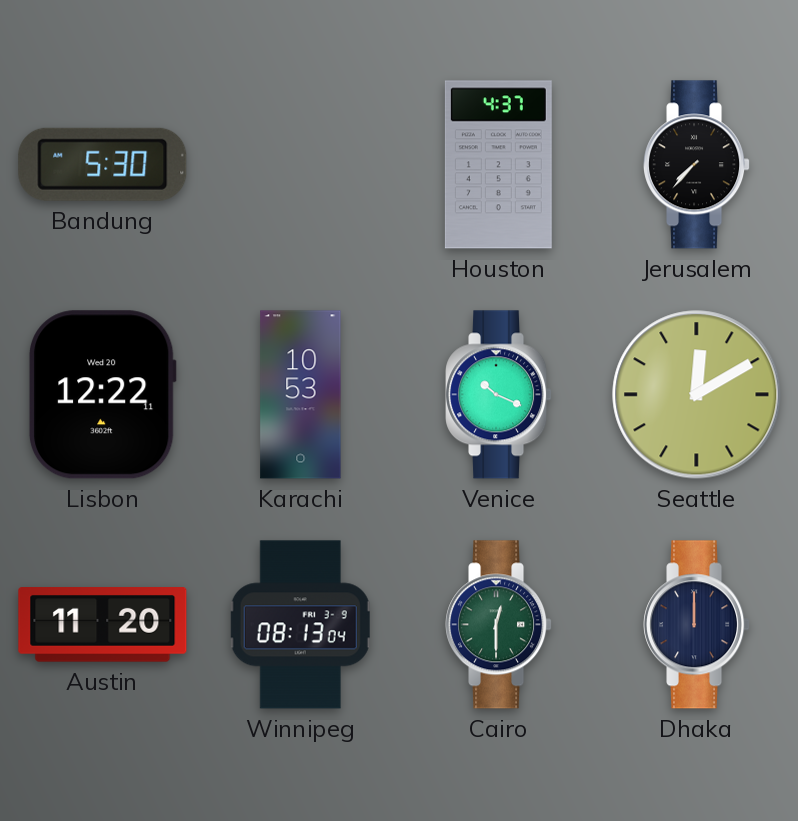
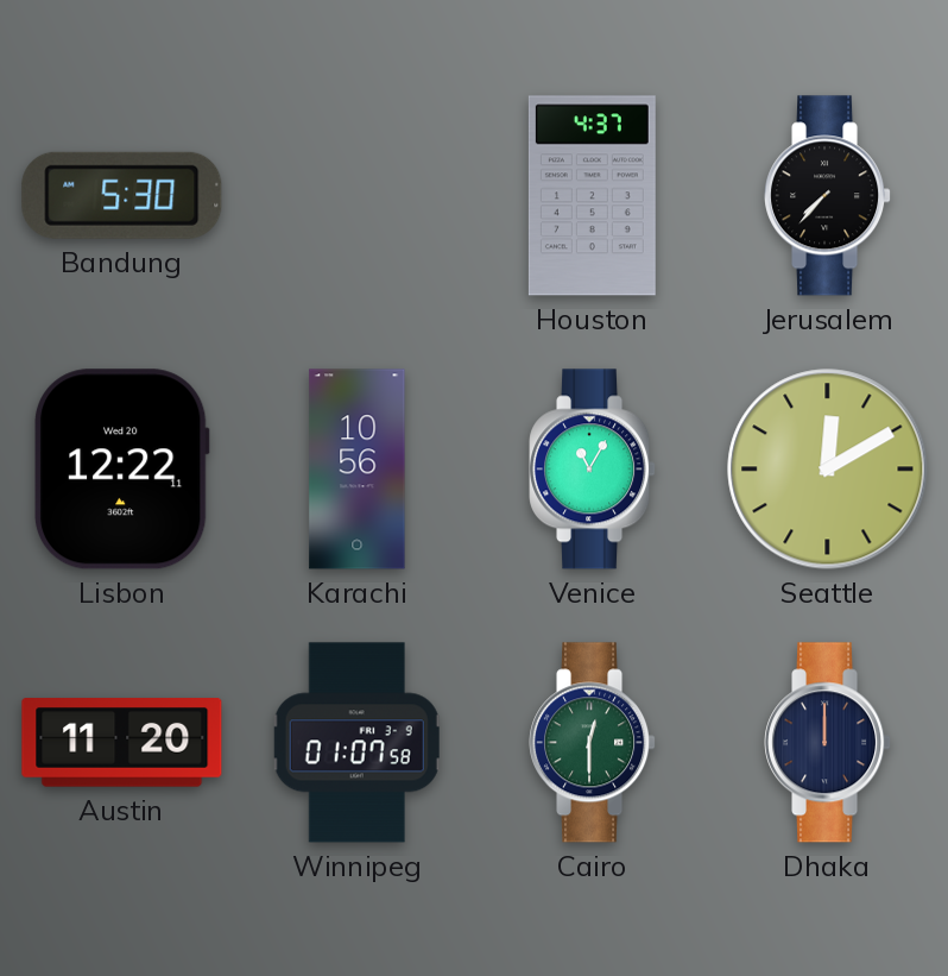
Karachi: 10:53 -> 10:56 (358, 470)
Venice: 10:19 -> 11:05 (593, 470)
Winnipeg: 08:13 -> 01:07 (356, 743)
